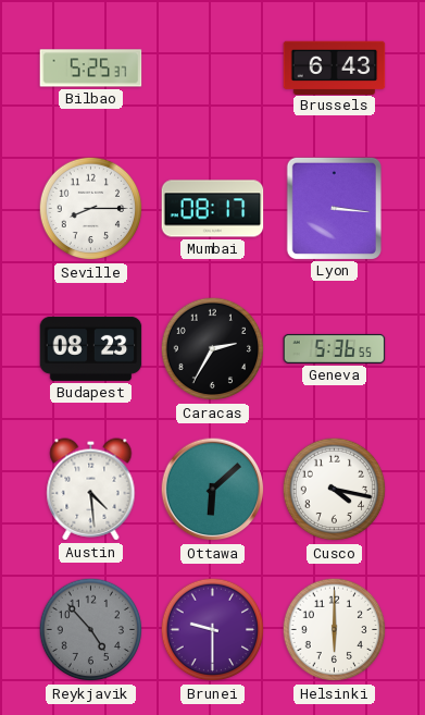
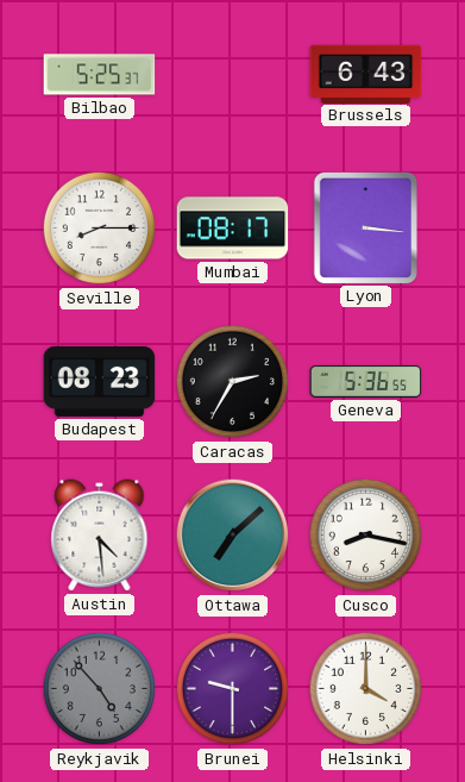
Ottawa: 6:08 -> 7:08 (233, 536)
Cusco: 4:17 -> 8:17 (366, 536)
Helsinki: 6:00 -> 4:00 (366, 689)
